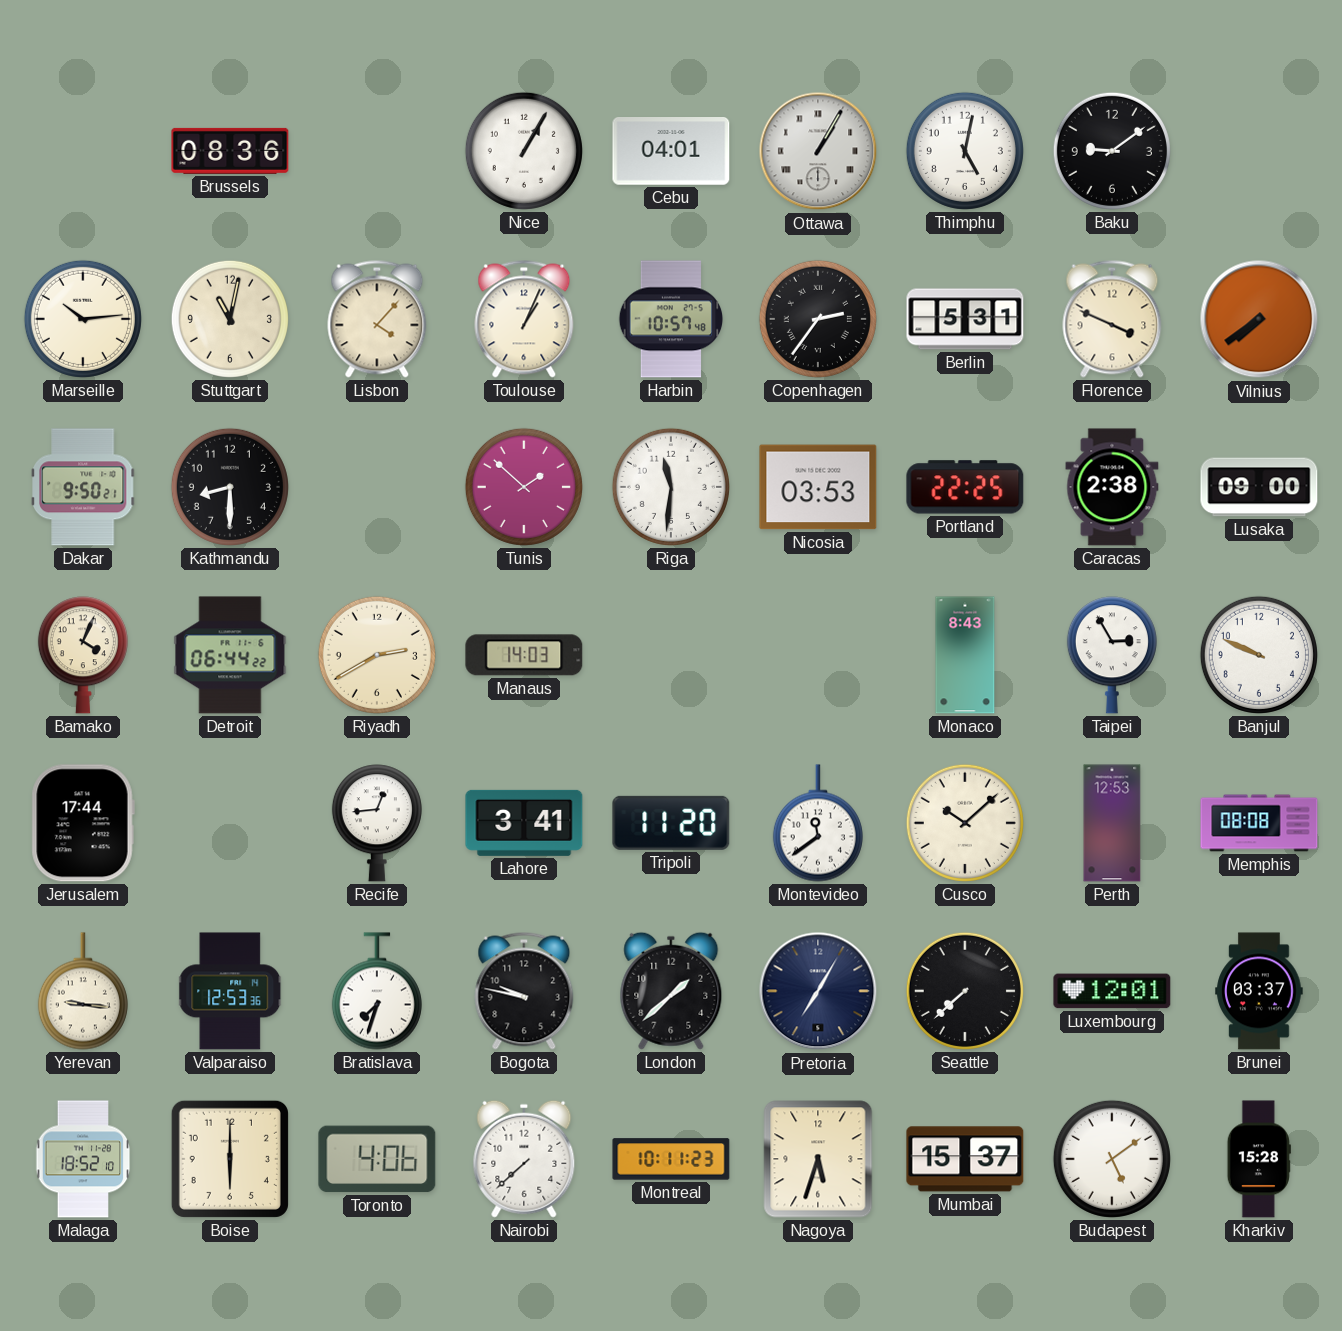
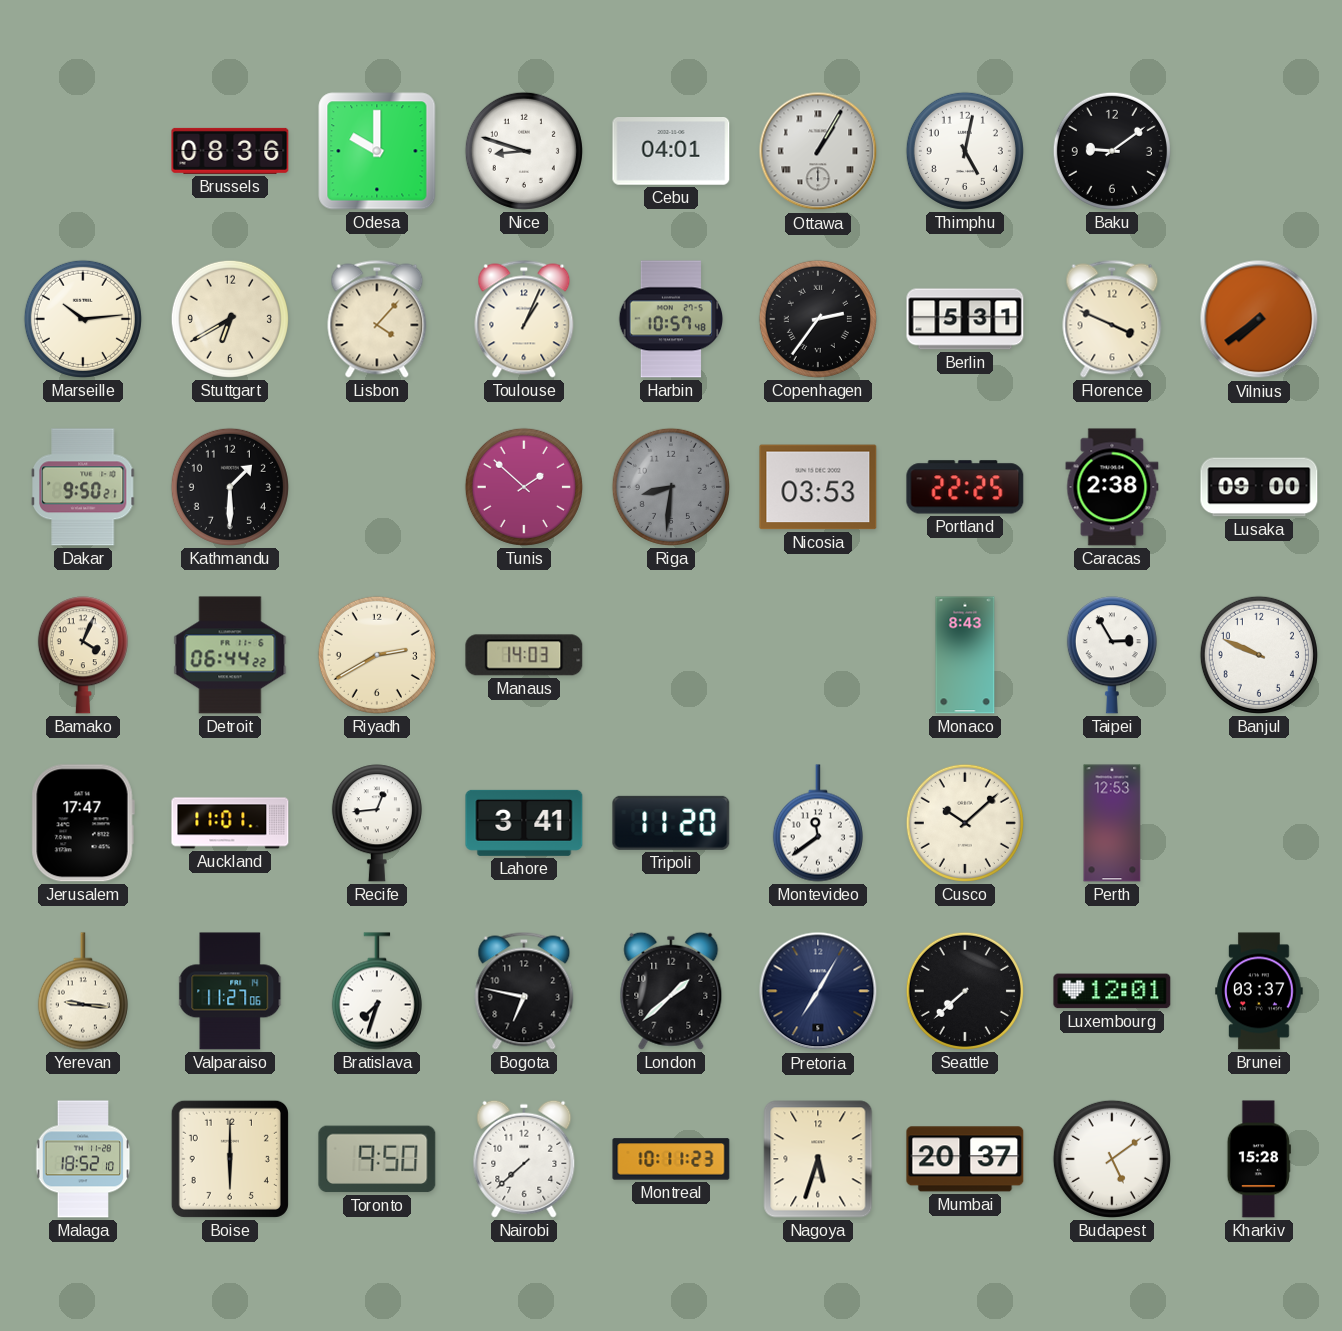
Odesa: none -> 10:00 (377, 151)
Nice: 1:05 -> 8:48 (524, 151)
Stuttgart: 11:02 -> 6:40 (230, 319)
Kathmandu: 8:30 -> 1:30 (230, 487)
Riga: 11:31 -> 8:31 (671, 487)
Riga dial: white -> grey (671, 487)
Jerusalem: 17:44 -> 17:47 (83, 823)
Auckland: none -> 11:01 (230, 823)
Memphis: 08:08 -> none (1259, 823)
Valparaiso: 12:53 -> 11:27 (231, 991)
Bogota: 9:47 -> 6:47 (524, 991)
Toronto: 4:06 -> 9:50 (377, 1159)
Mumbai: 15:37 -> 20:37 (965, 1159)
